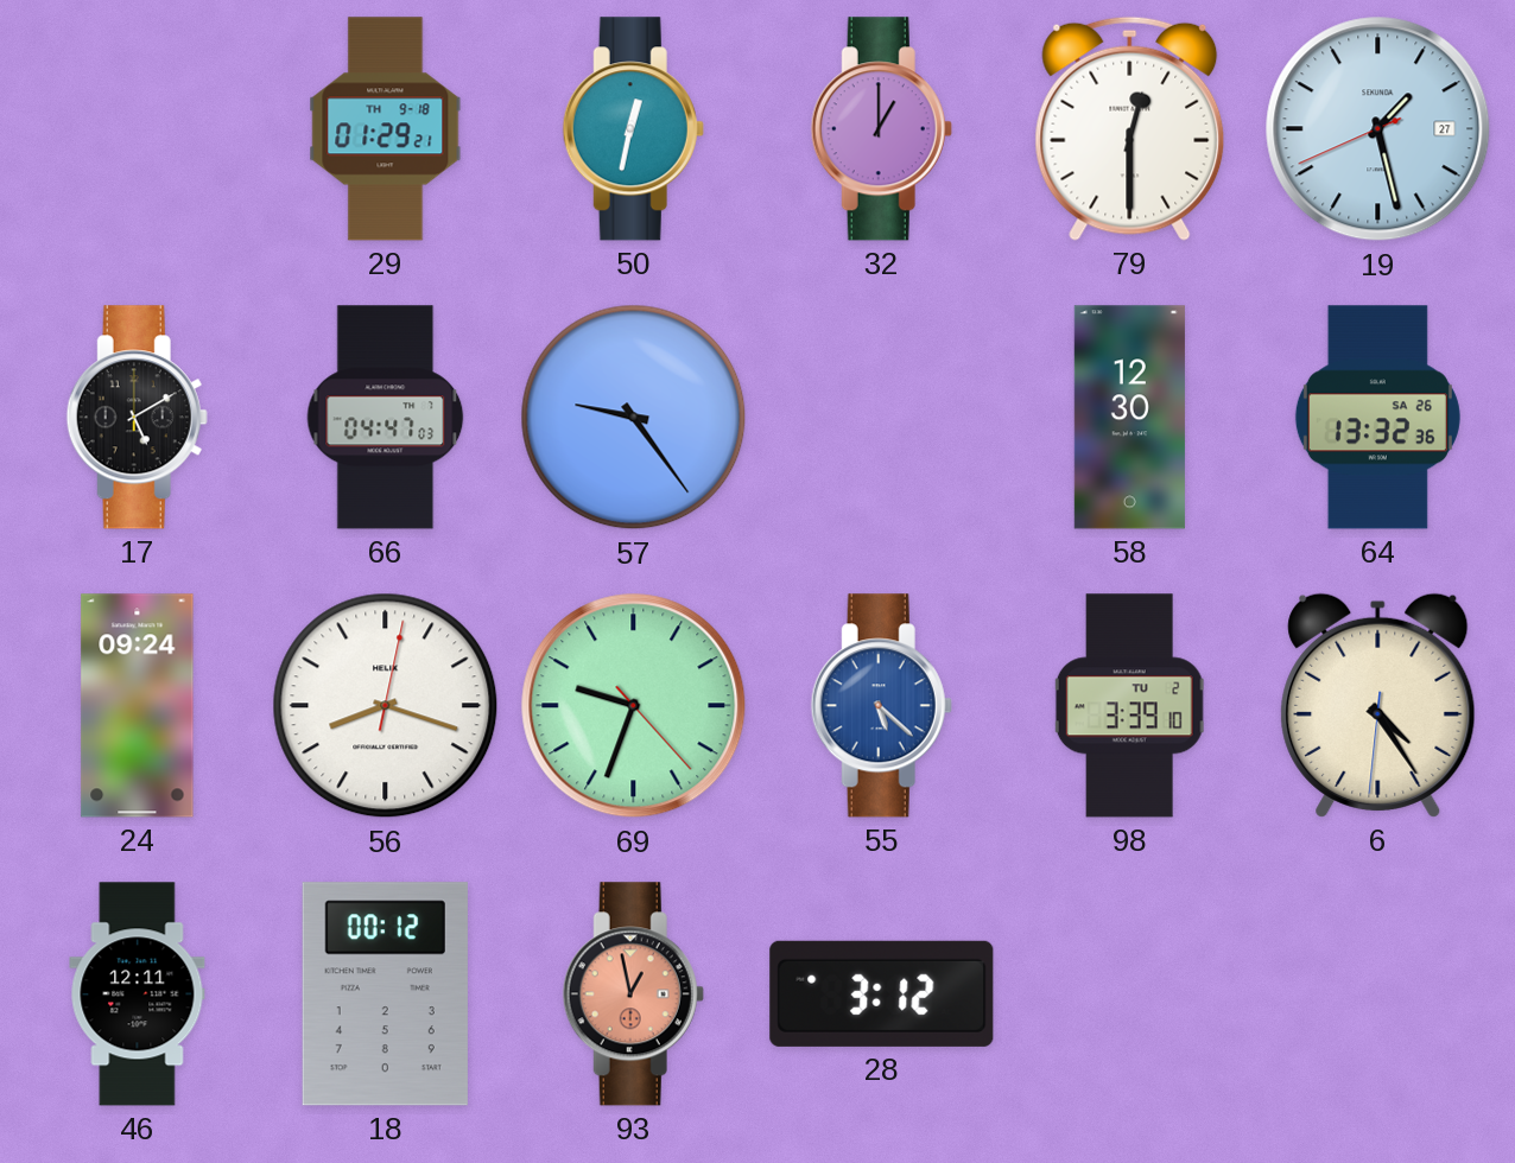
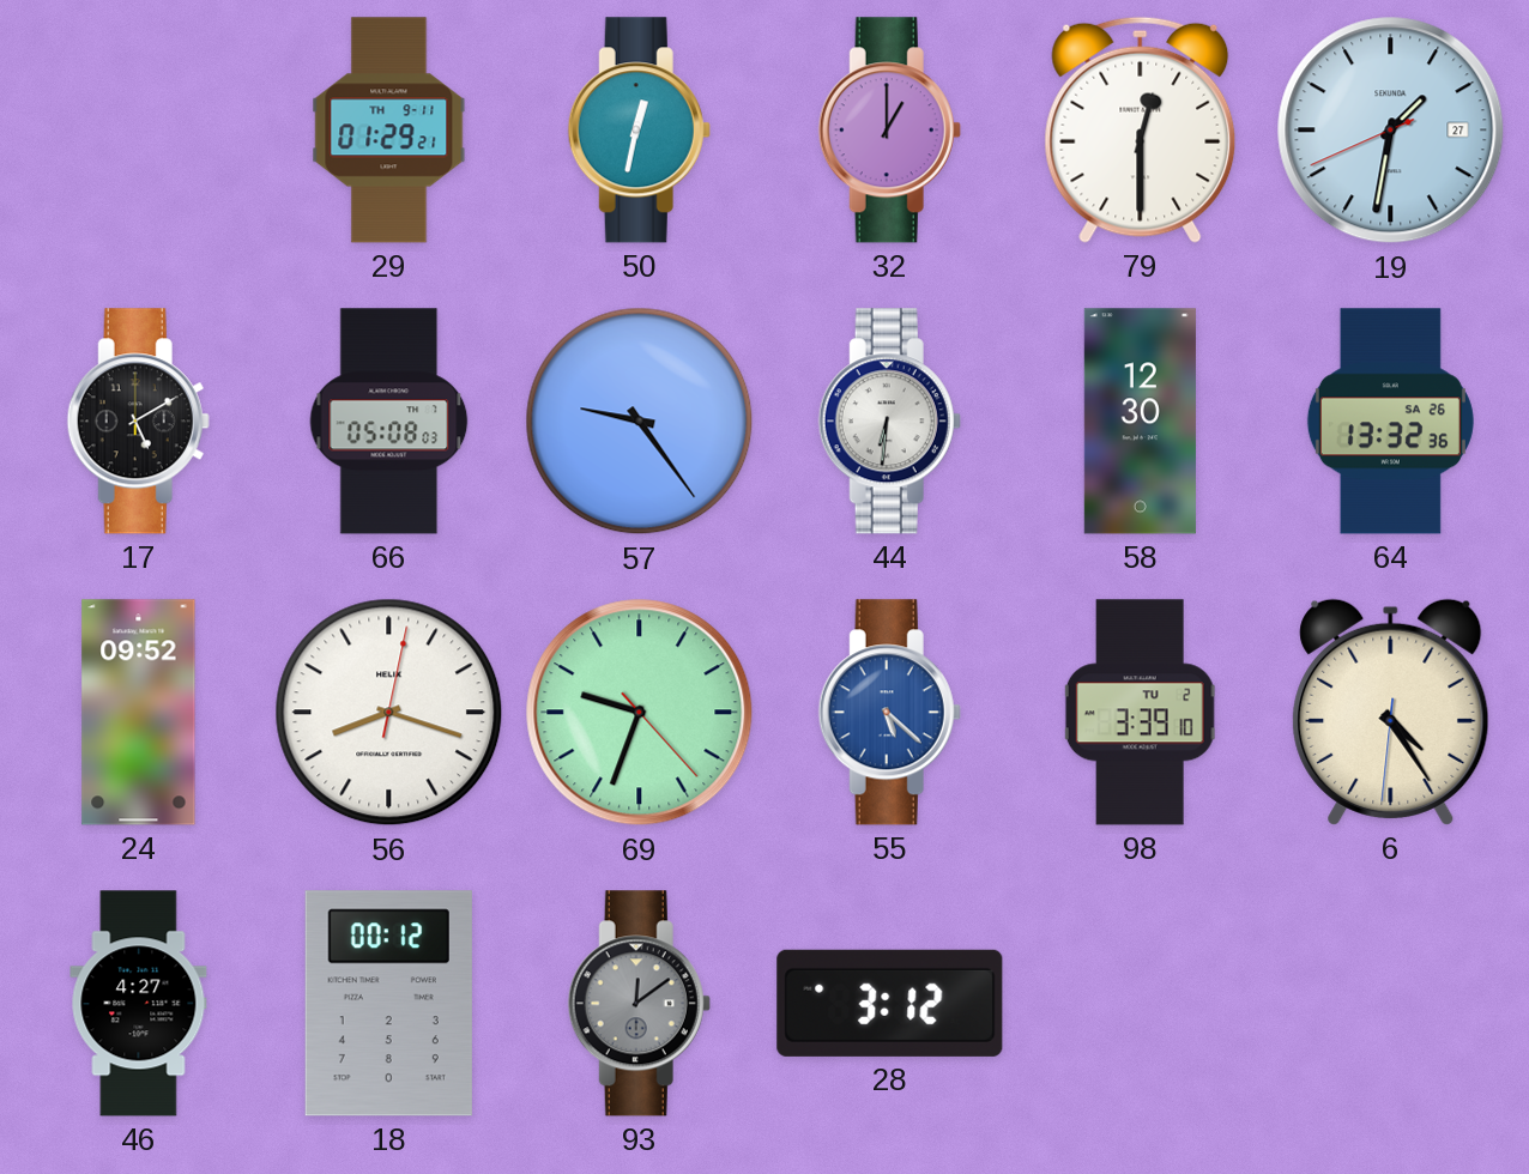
29 date: TH 9-18 -> TH 9-11 (389, 131)
19: 1:27 -> 1:31 (1391, 131)
66: 04:47 -> 05:08 (389, 422)
44: none -> 6:31 (889, 422)
24: 09:24 -> 09:52 (139, 713)
46: 12:11 -> 4:27 (139, 1004)
93: 12:58 -> 12:09 (639, 1004)
93 dial: salmon -> grey (639, 1004)
